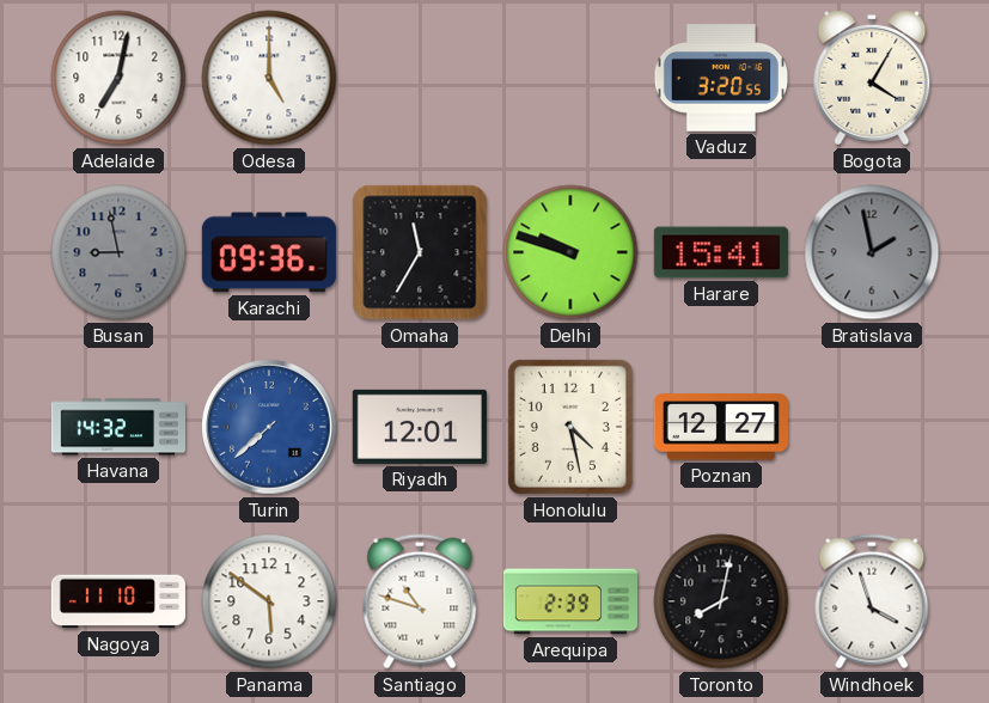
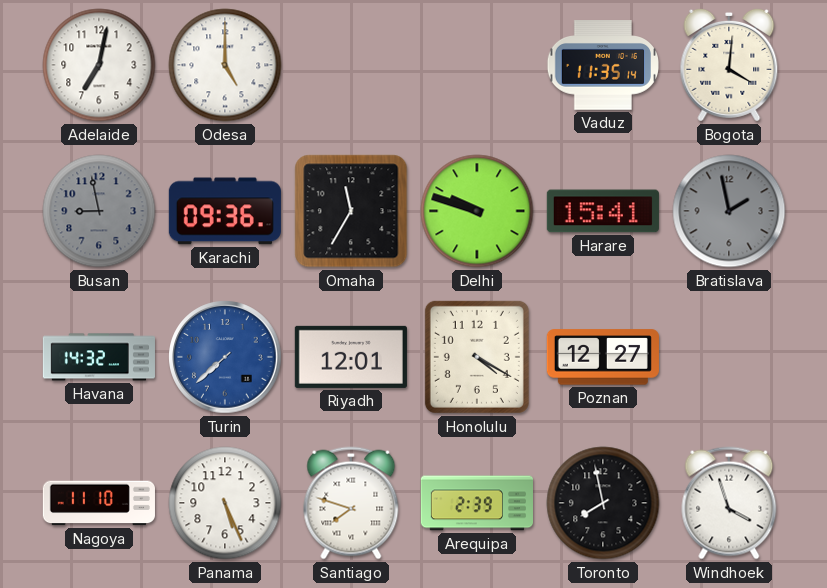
Vaduz: 3:20 -> 11:35 (602, 65)
Bogota: 4:05 -> 4:01 (729, 65)
Honolulu: 4:28 -> 4:20 (477, 357)
Panama: 5:51 -> 5:26 (225, 503)
Santiago: 10:48 -> 7:48 (351, 503)
Toronto: 8:02 -> 7:58 (603, 503)
